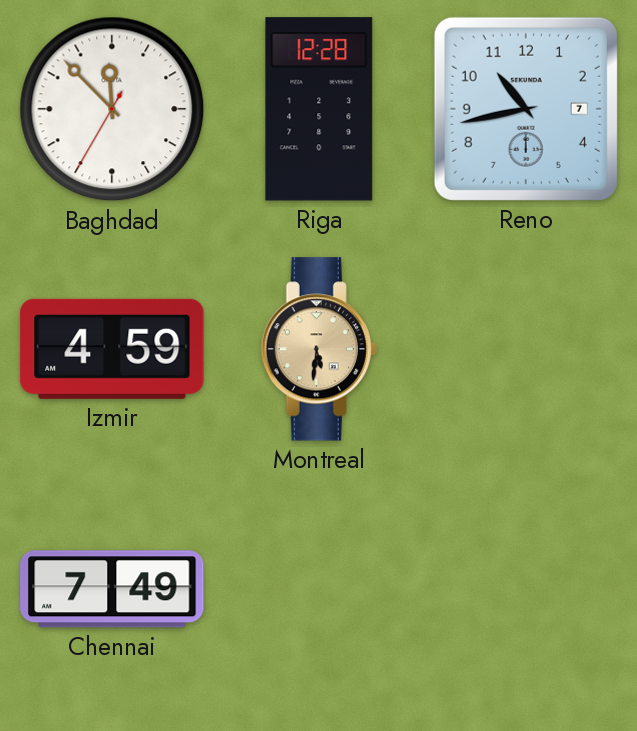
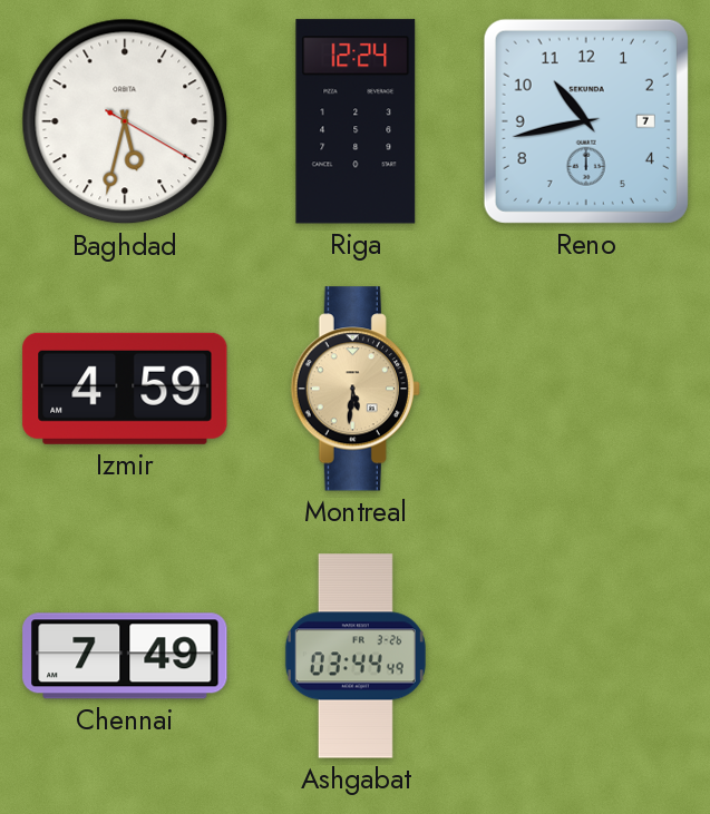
Baghdad: 11:52 -> 5:32 (125, 121)
Riga: 12:28 -> 12:24 (356, 121)
Ashgabat: none -> 03:44 (356, 656)
